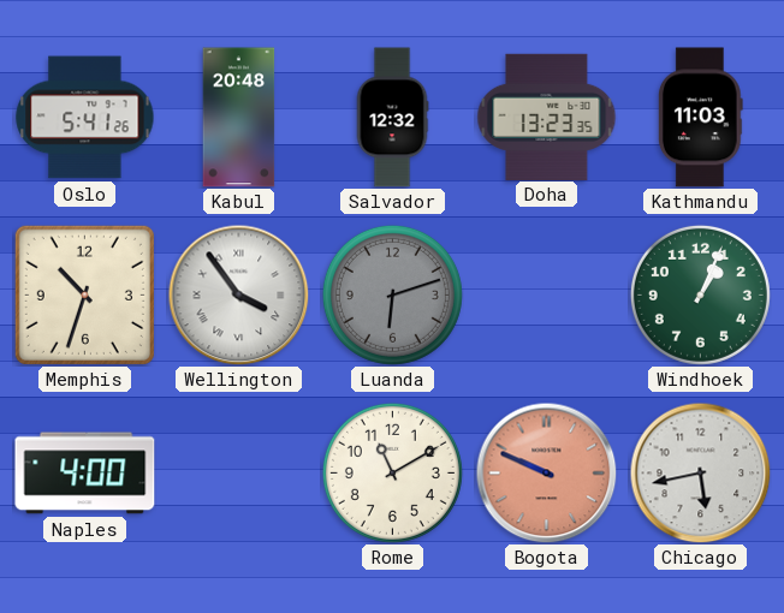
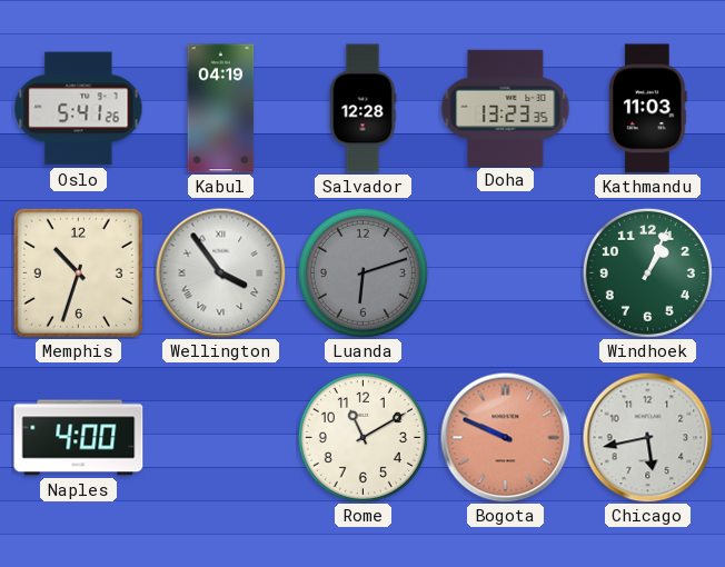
Kabul: 20:48 -> 04:19 (221, 109)
Salvador: 12:32 -> 12:28 (362, 109)
